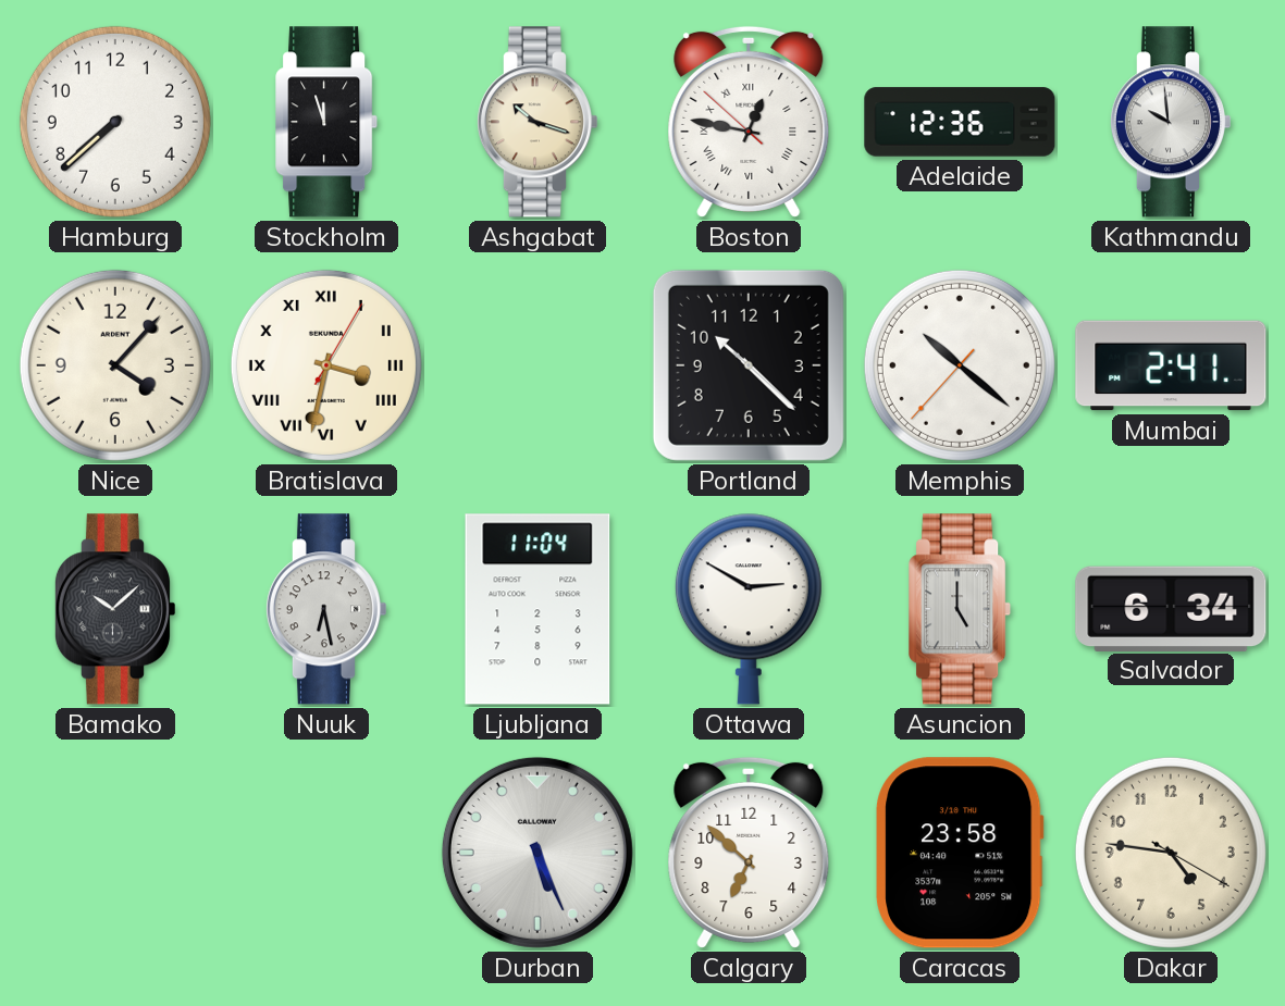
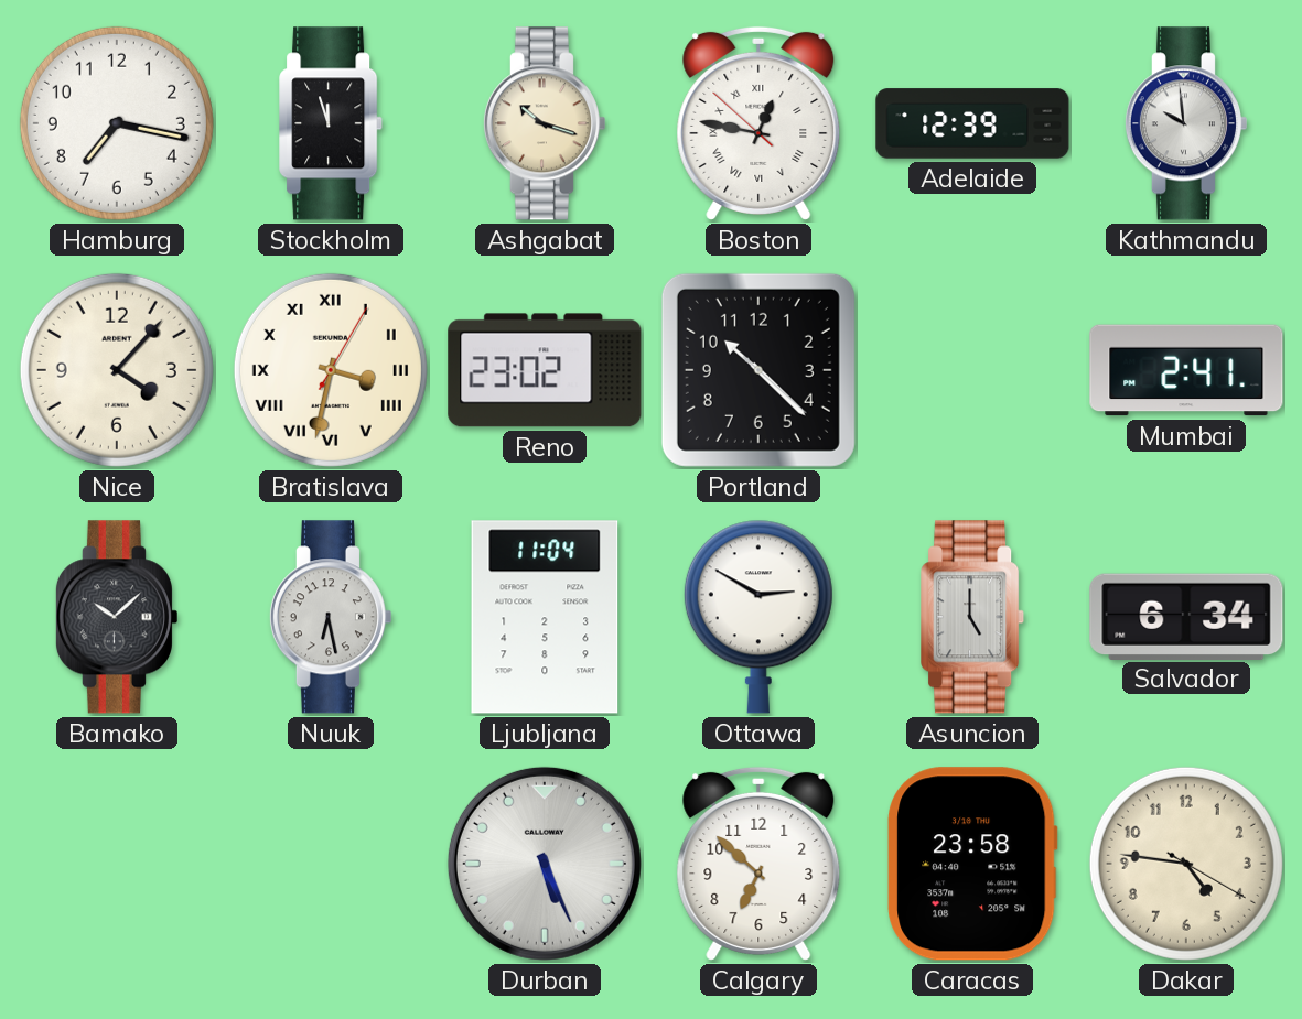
Hamburg: 7:38 -> 7:17 (117, 123)
Adelaide: 12:36 -> 12:39 (972, 123)
Reno: none -> 23:02 (545, 370)
Memphis: 10:21 -> none (960, 365)
